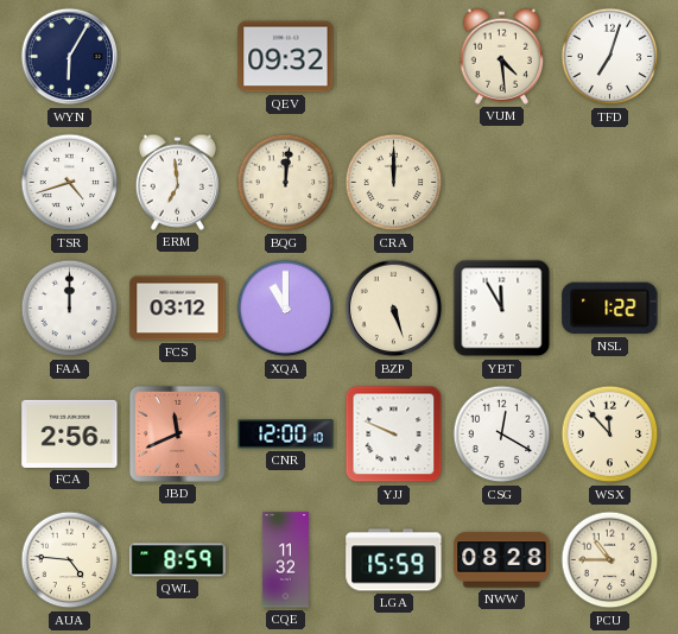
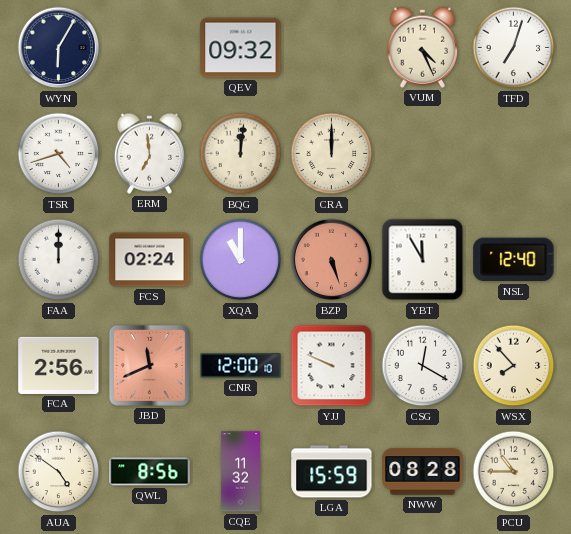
VUM: 4:29 -> 4:26 (422, 47)
FCS: 03:12 -> 02:24 (150, 260)
BZP dial: cream -> salmon (332, 260)
NSL: 1:22 -> 12:40 (514, 260)
WSX: 11:53 -> 7:53 (514, 366)
AUA: 4:46 -> 4:51 (59, 472)
QWL: 8:59 -> 8:56 (150, 472)
